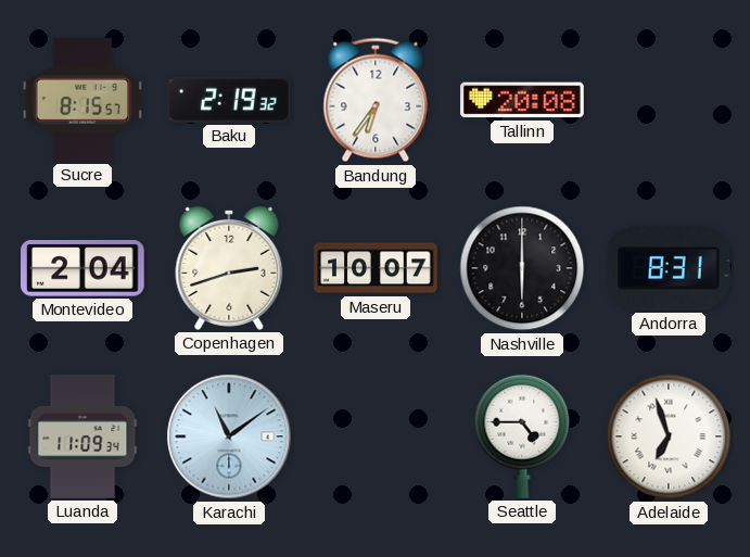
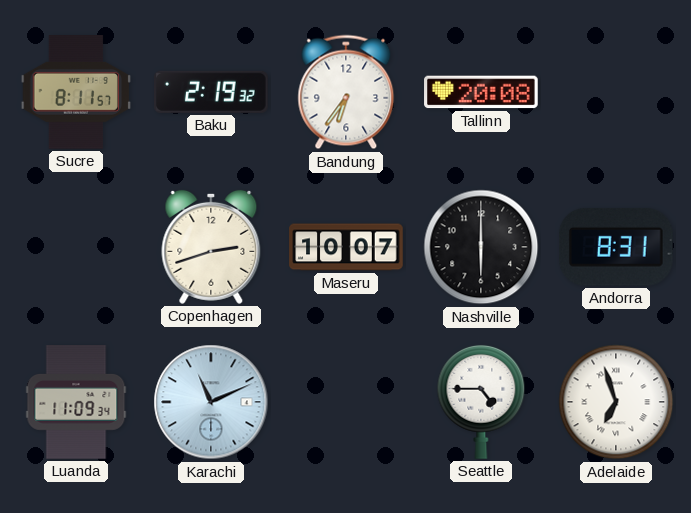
Sucre: 8:15 -> 8:11 (76, 92)
Montevideo: 2:04 -> none (84, 268)
Karachi: 11:09 -> 11:11 (211, 402)
